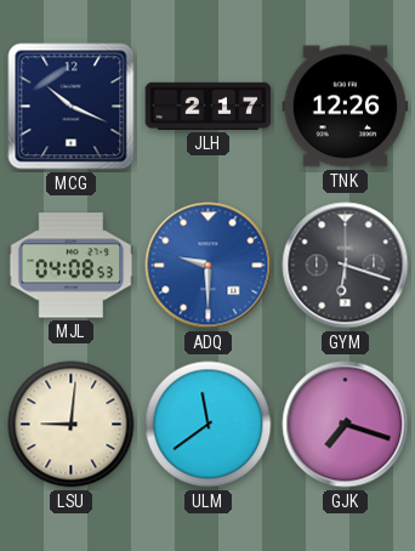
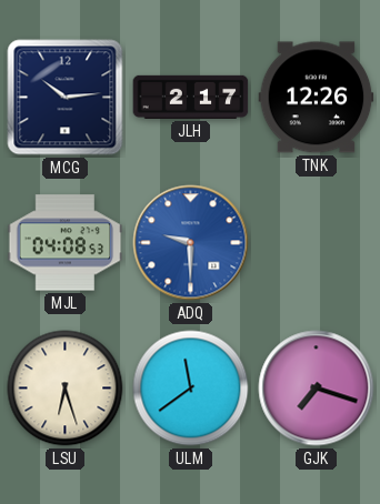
MCG: 10:19 -> 10:14 (66, 98)
GYM: 6:18 -> none (346, 266)
LSU: 9:01 -> 6:27 (66, 389)
